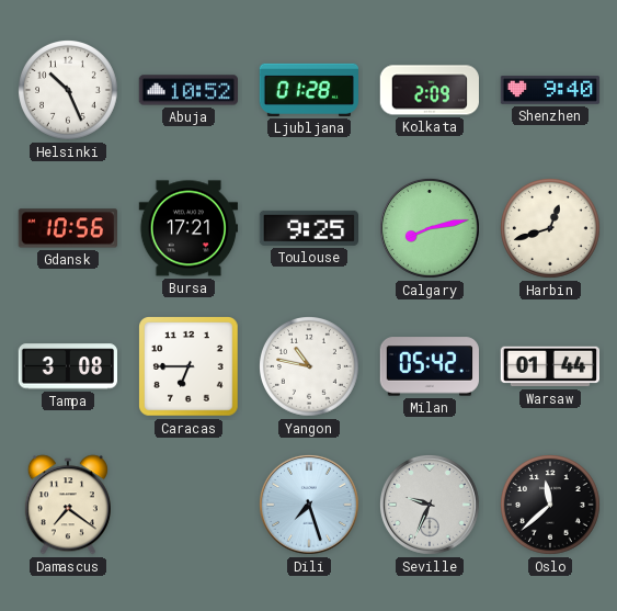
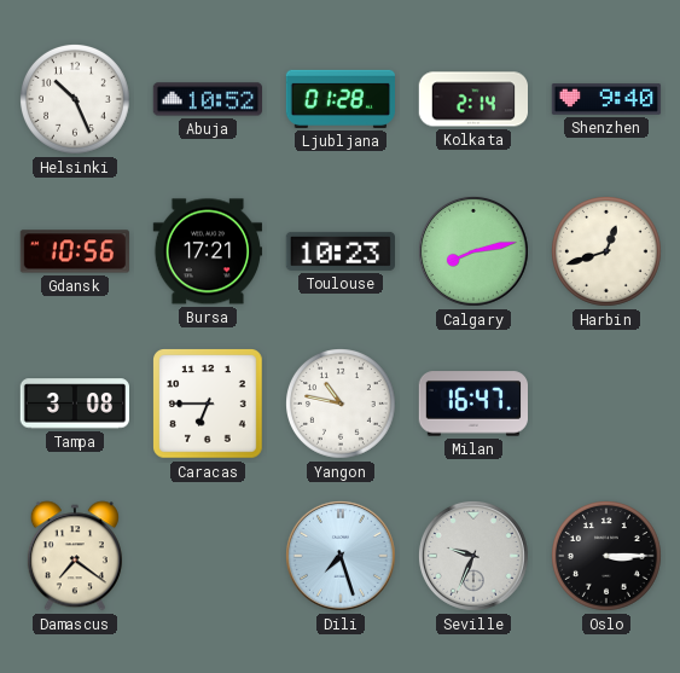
Kolkata: 2:09 -> 2:14 (472, 99)
Toulouse: 9:25 -> 10:23 (339, 251)
Milan: 05:42 -> 16:47 (472, 404)
Warsaw: 01:44 -> none (549, 366)
Oslo: 11:38 -> 3:15 (608, 557)
